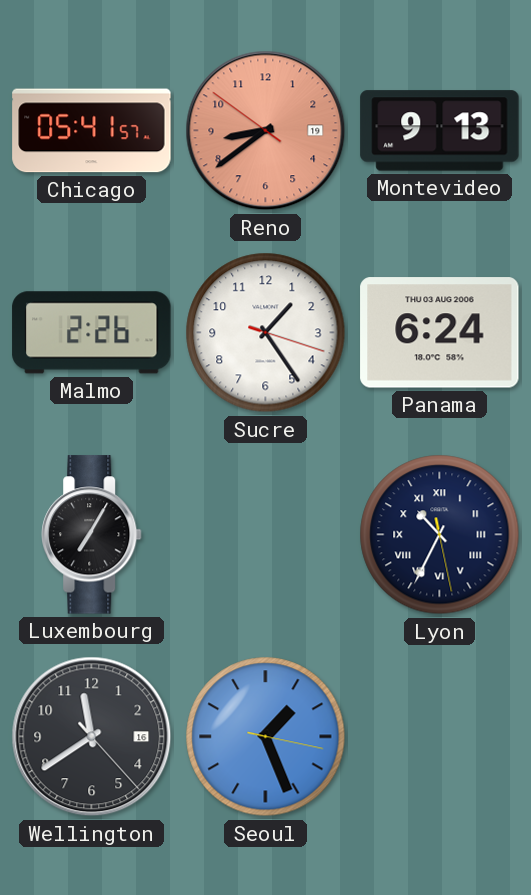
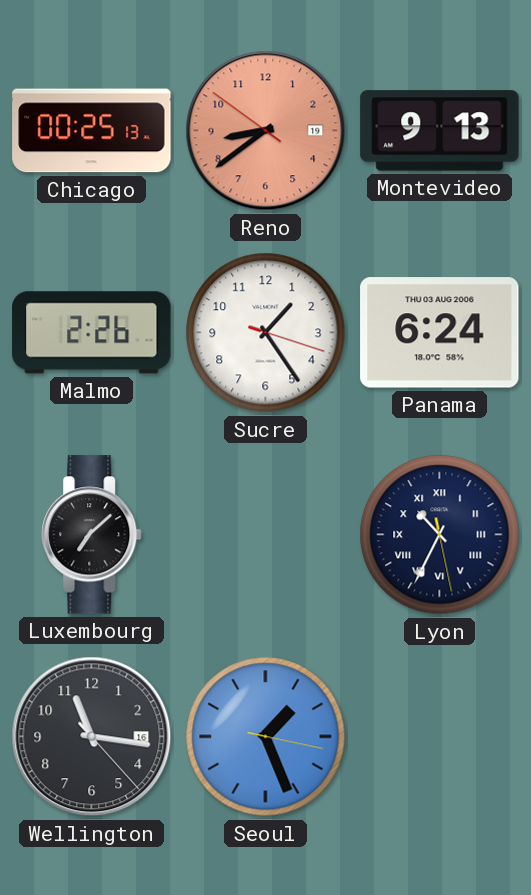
Chicago: 05:41 -> 00:25 (92, 131)
Luxembourg: 7:05 -> 7:08 (92, 535)
Wellington: 11:39 -> 11:16 (92, 737)
